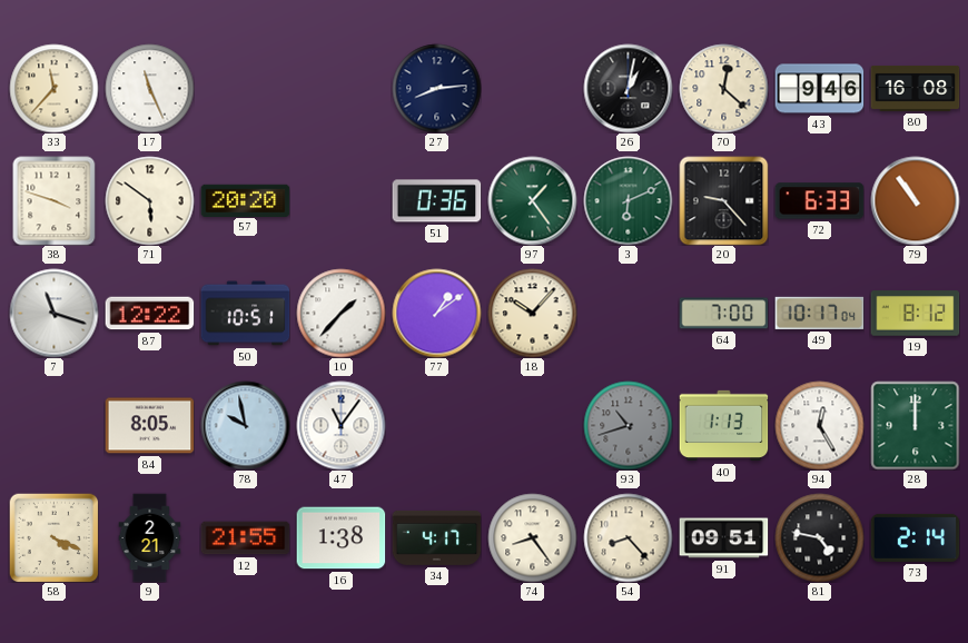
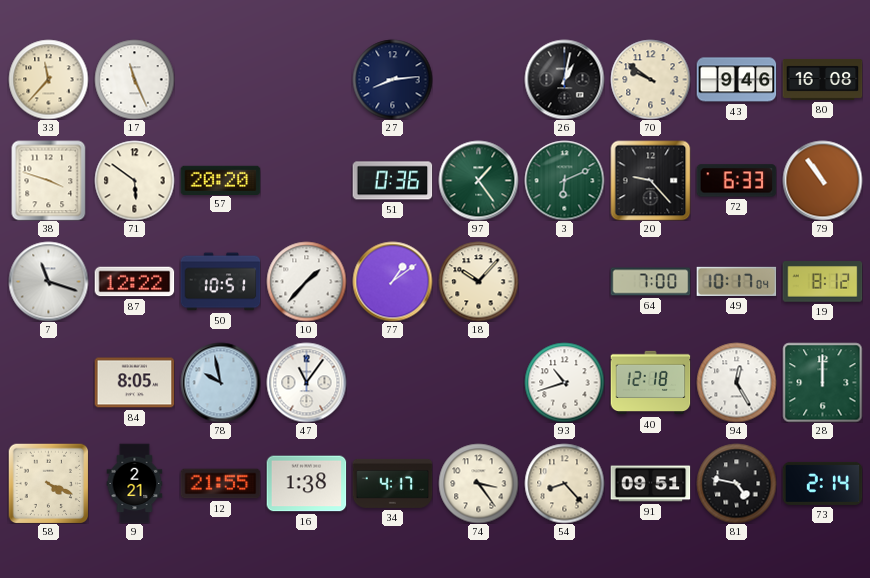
70: 12:22 -> 9:51 (650, 79)
93 dial: grey -> white (564, 382)
40: 1:13 -> 12:18 (650, 383)
74: 8:24 -> 3:24 (478, 483)
